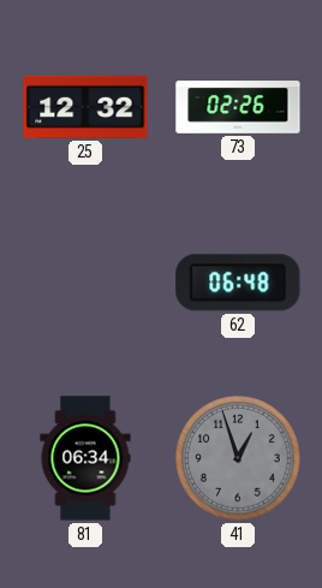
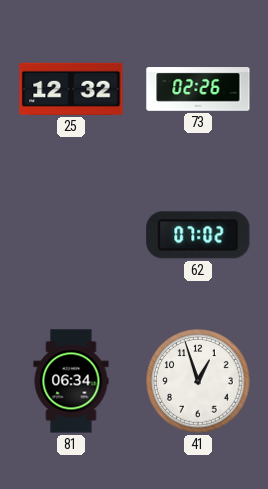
62: 06:48 -> 07:02 (198, 235)
41 dial: grey -> white (198, 381)
